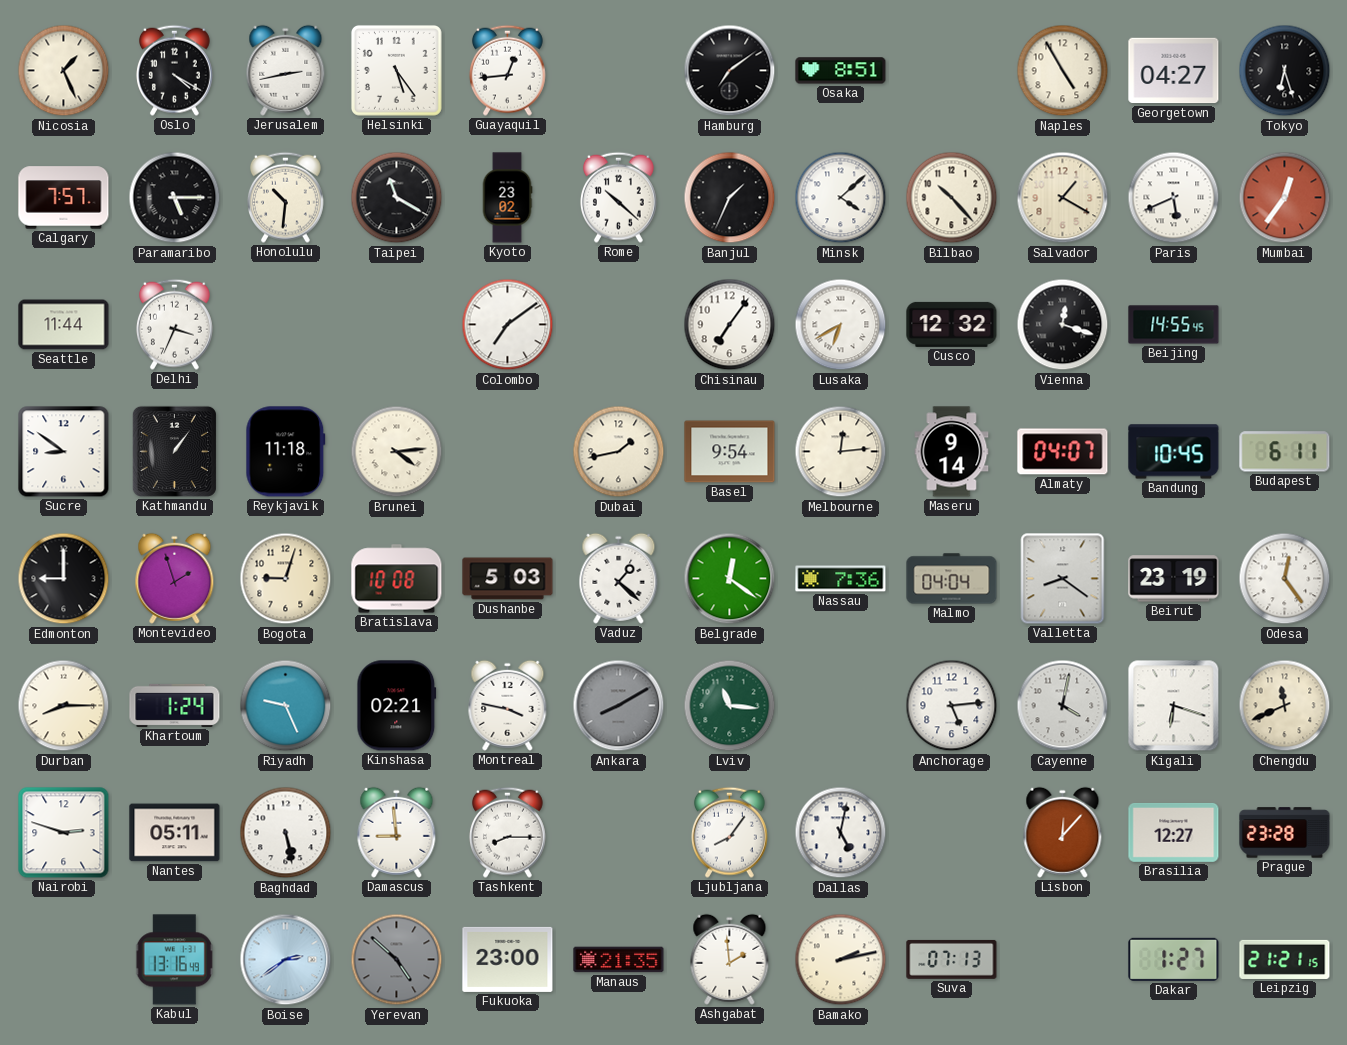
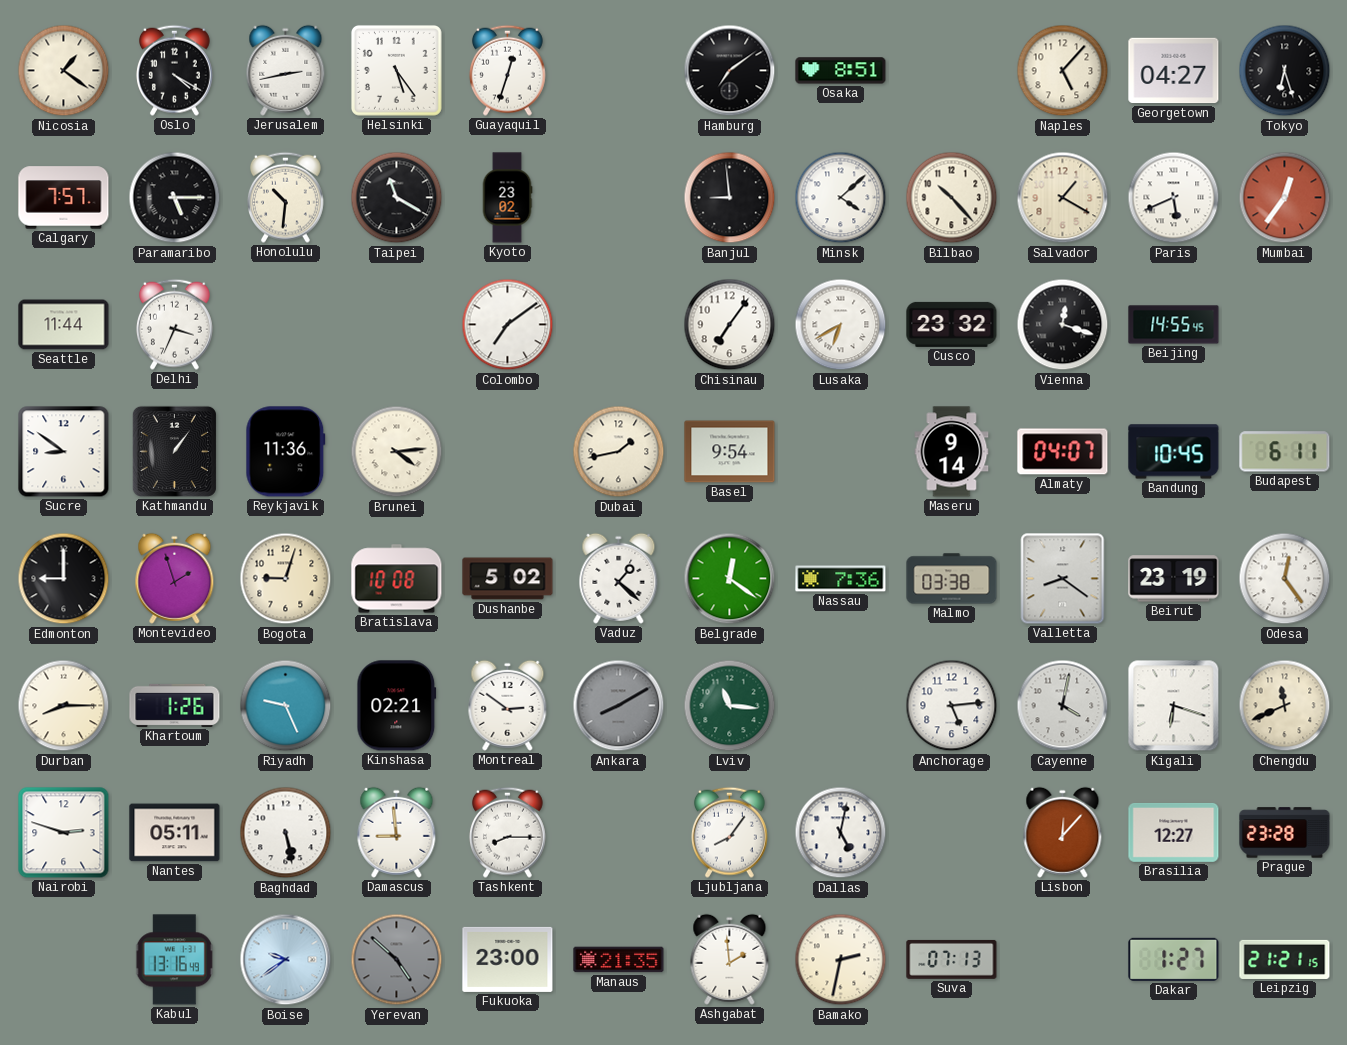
Nicosia: 1:26 -> 1:21 (64, 71)
Guayaquil: 12:44 -> 12:33 (507, 70)
Naples: 4:55 -> 5:07 (1063, 71)
Rome: 10:22 -> none (618, 197)
Banjul: 1:34 -> 8:59 (730, 198)
Cusco: 12:32 -> 23:32 (952, 324)
Reykjavik: 11:18 -> 11:36 (286, 452)
Melbourne: 12:14 -> none (841, 452)
Dushanbe: 5:03 -> 5:02 (508, 579)
Malmo: 04:04 -> 03:38 (952, 579)
Khartoum: 1:24 -> 1:26 (175, 705)
Montreal: 3:47 -> 2:51 (508, 705)
Boise: 2:39 -> 9:39 (286, 960)
Bamako: 2:13 -> 2:32 (841, 960)
